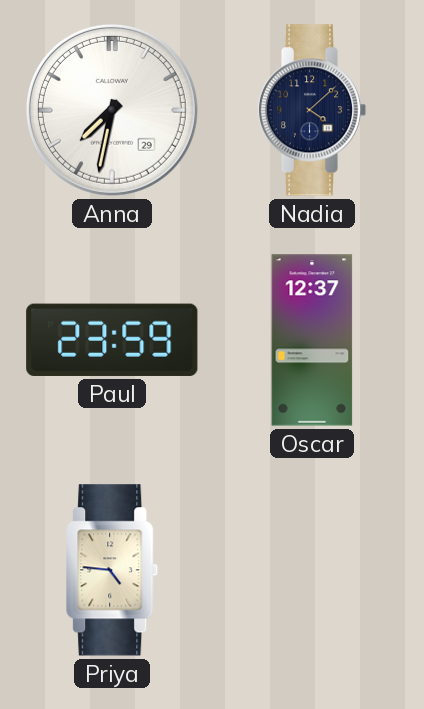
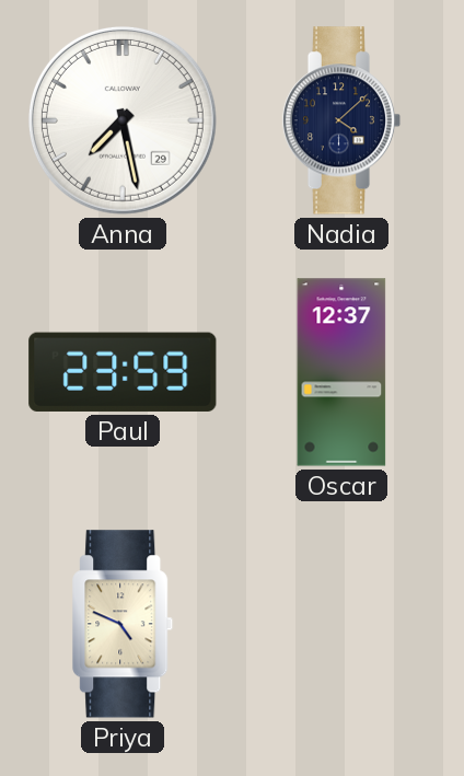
Anna: 7:32 -> 7:28 (123, 120)
Priya: 4:46 -> 4:49 (124, 624)
